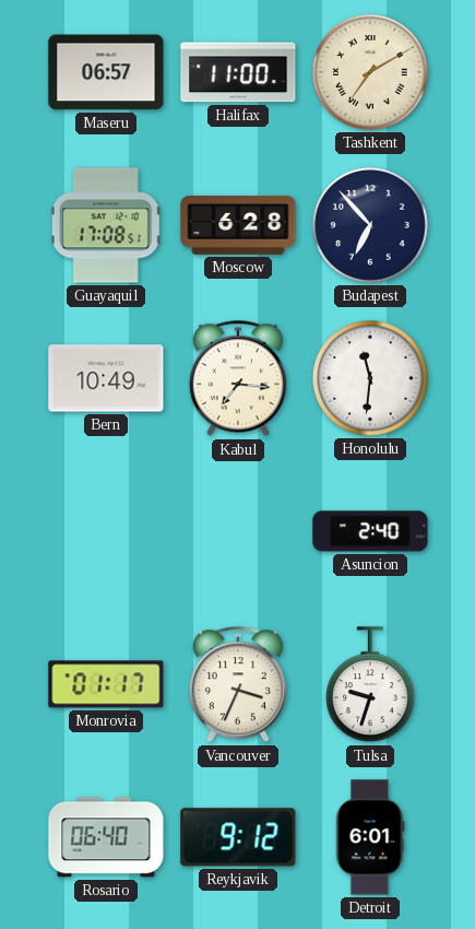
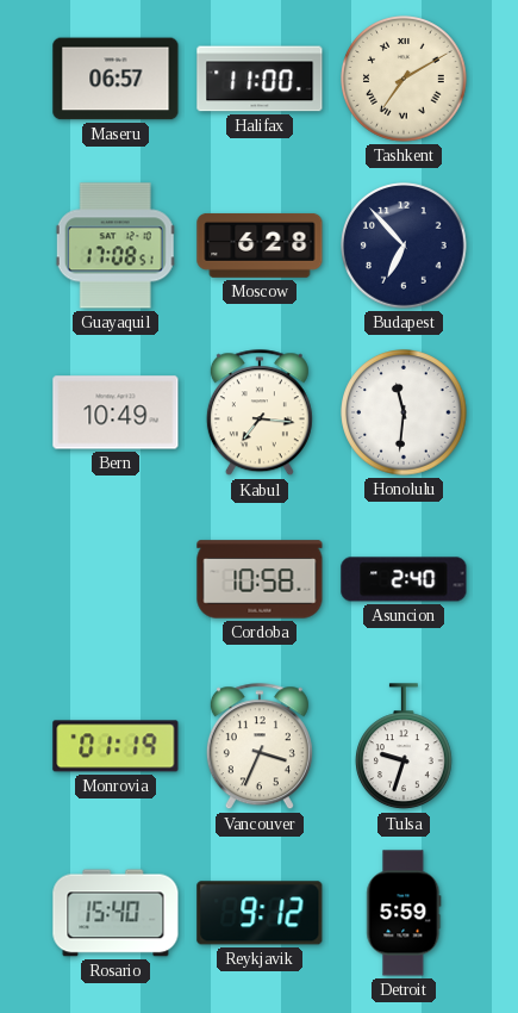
Cordoba: none -> 10:58 (260, 579)
Monrovia: 01:17 -> 01:19 (116, 746)
Rosario: 06:40 -> 15:40 (116, 913)
Detroit: 6:01 -> 5:59 (404, 913)
